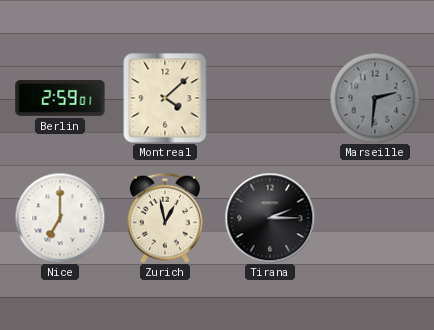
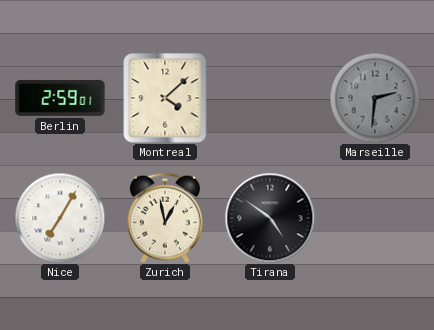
Nice: 7:00 -> 7:05 (60, 218)
Tirana: 2:15 -> 4:51 (270, 218)
